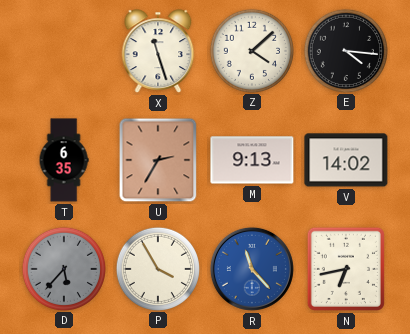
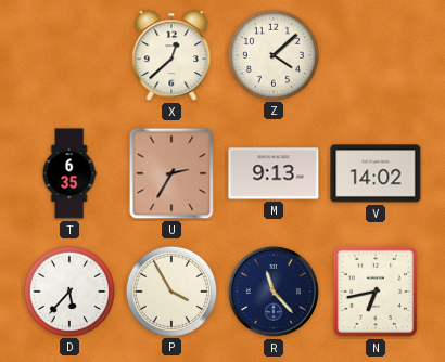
X: 11:27 -> 12:38 (171, 55)
E: 4:16 -> none (345, 50)
D dial: grey -> white (68, 290)
R dial: blue -> navy (274, 292)
